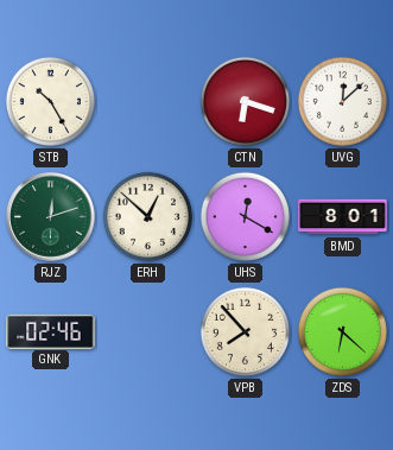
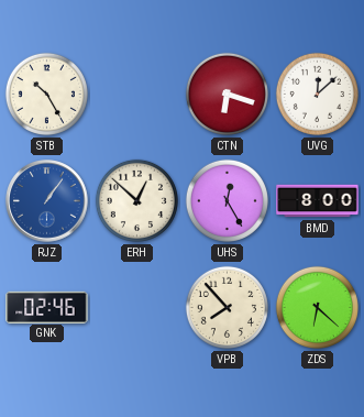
RJZ: 12:12 -> 1:06 (47, 201)
RJZ dial: green -> blue (47, 201)
UHS: 12:20 -> 12:25 (227, 200)
BMD: 8:01 -> 8:00 (318, 201)
